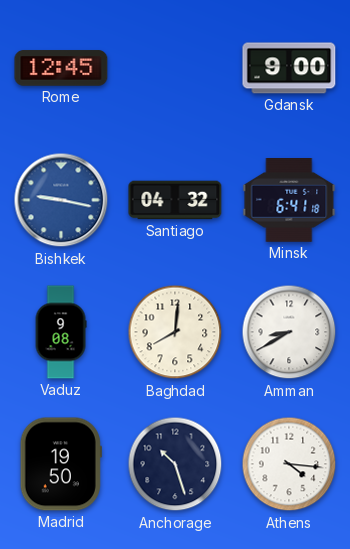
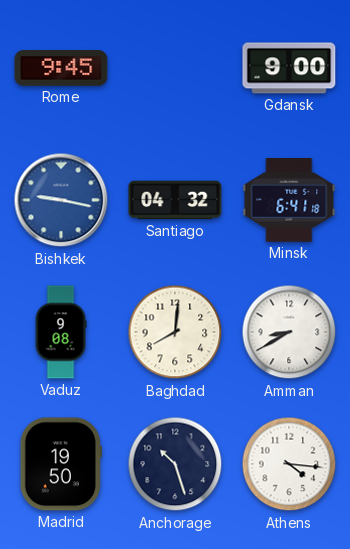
Rome: 12:45 -> 9:45 (61, 68)
